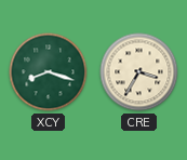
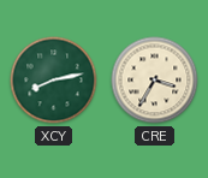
XCY: 8:18 -> 8:13 (54, 81)
